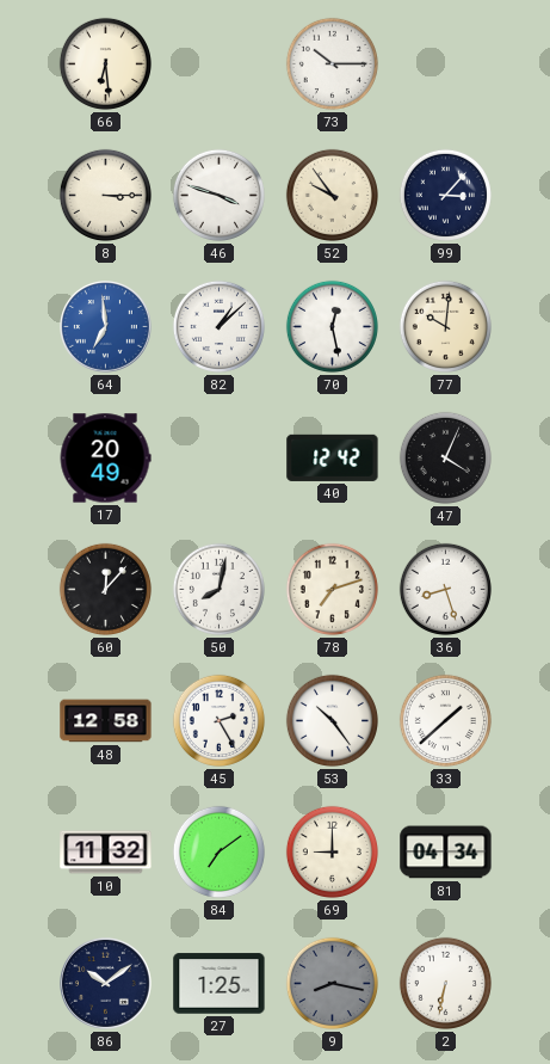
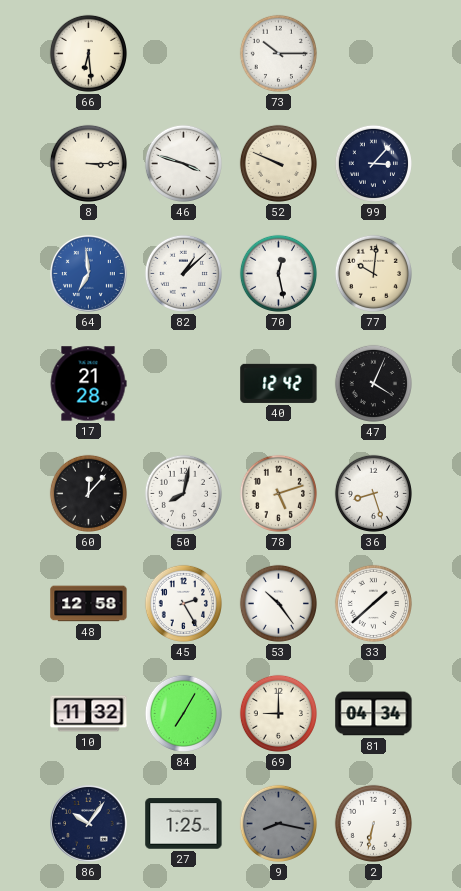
52: 9:54 -> 9:49 (278, 163)
17: 20:49 -> 21:28 (88, 384)
78: 7:12 -> 5:12 (278, 493)
84: 7:09 -> 7:05 (183, 713)
86: 10:09 -> 10:06 (89, 824)
